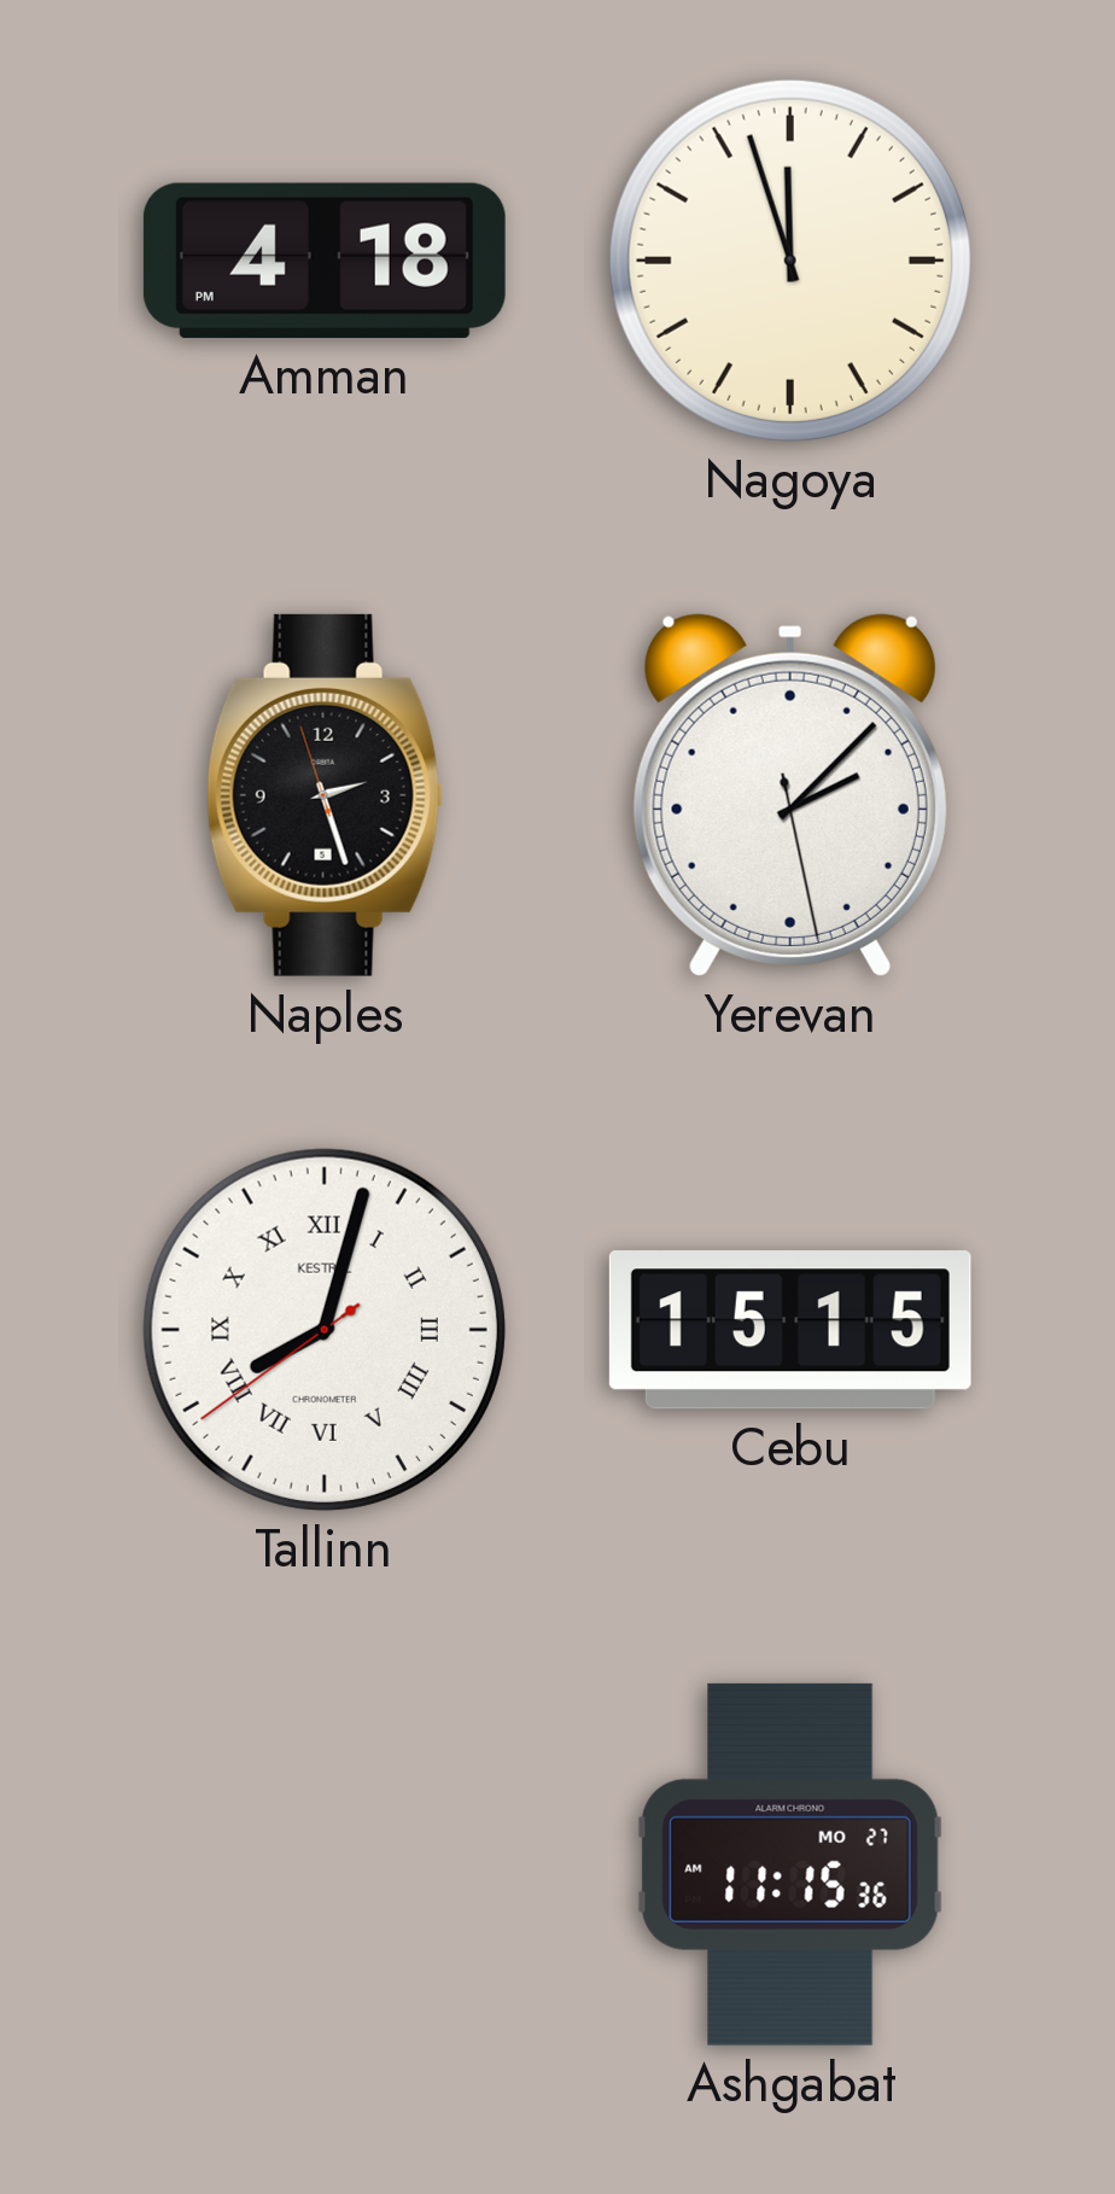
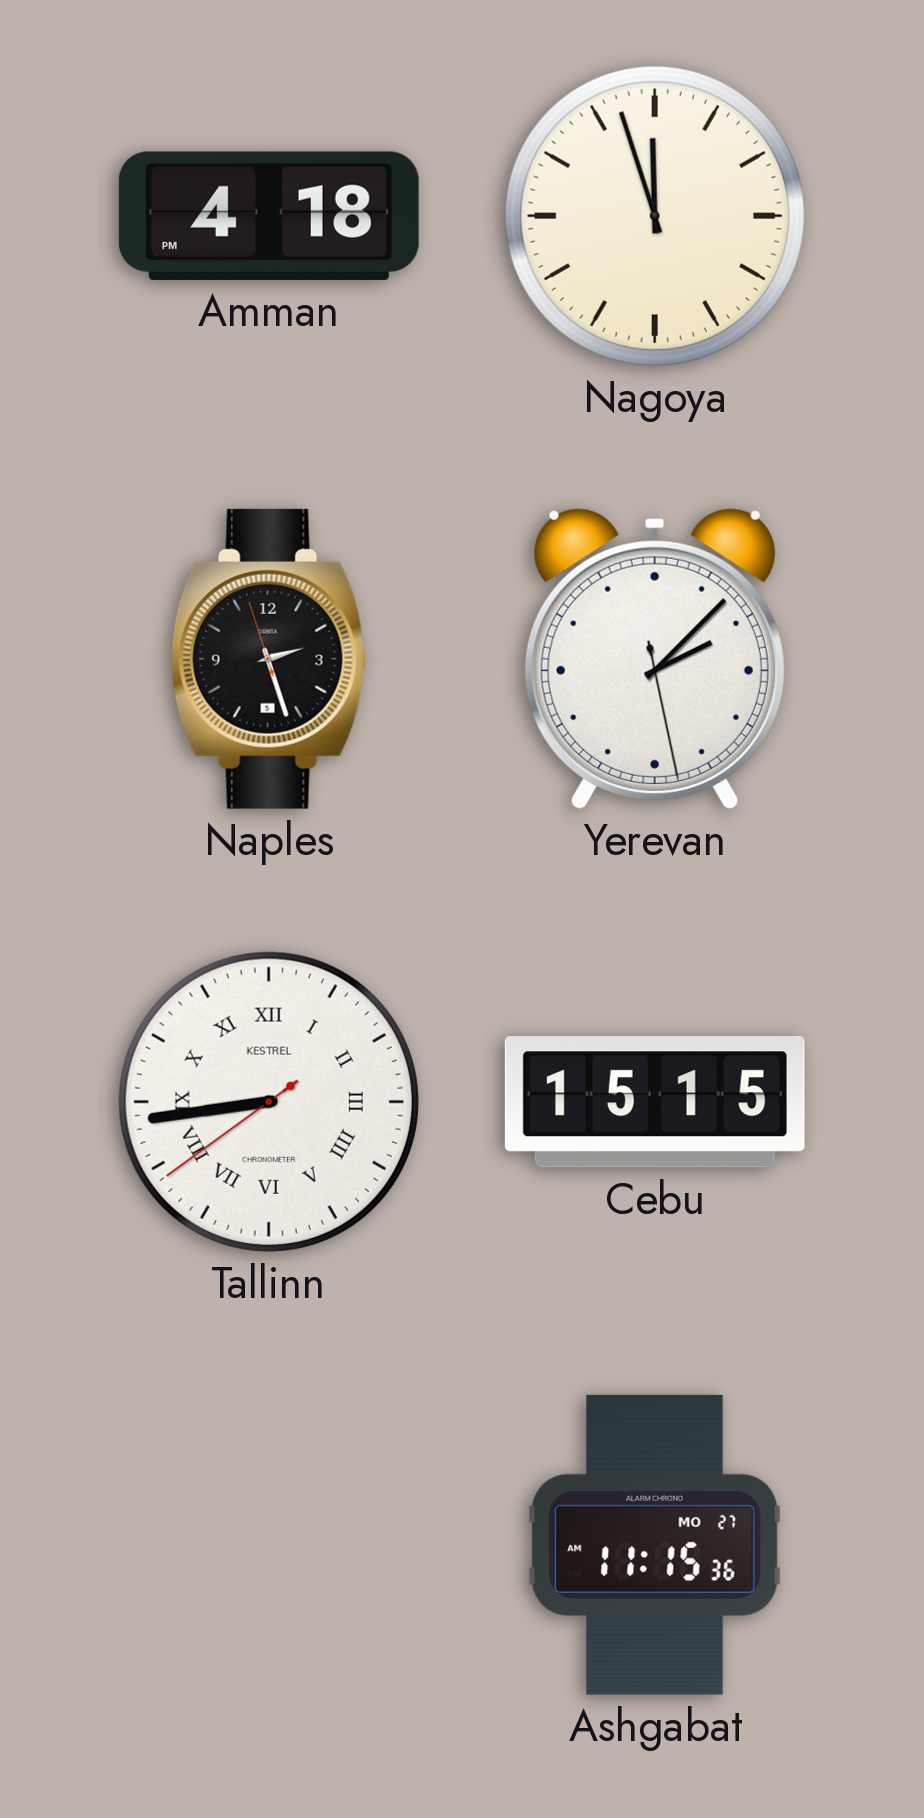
Tallinn: 8:02 -> 8:43 (269, 1102)
